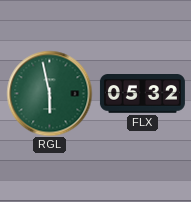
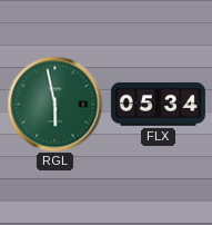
FLX: 05:32 -> 05:34 (158, 105)
